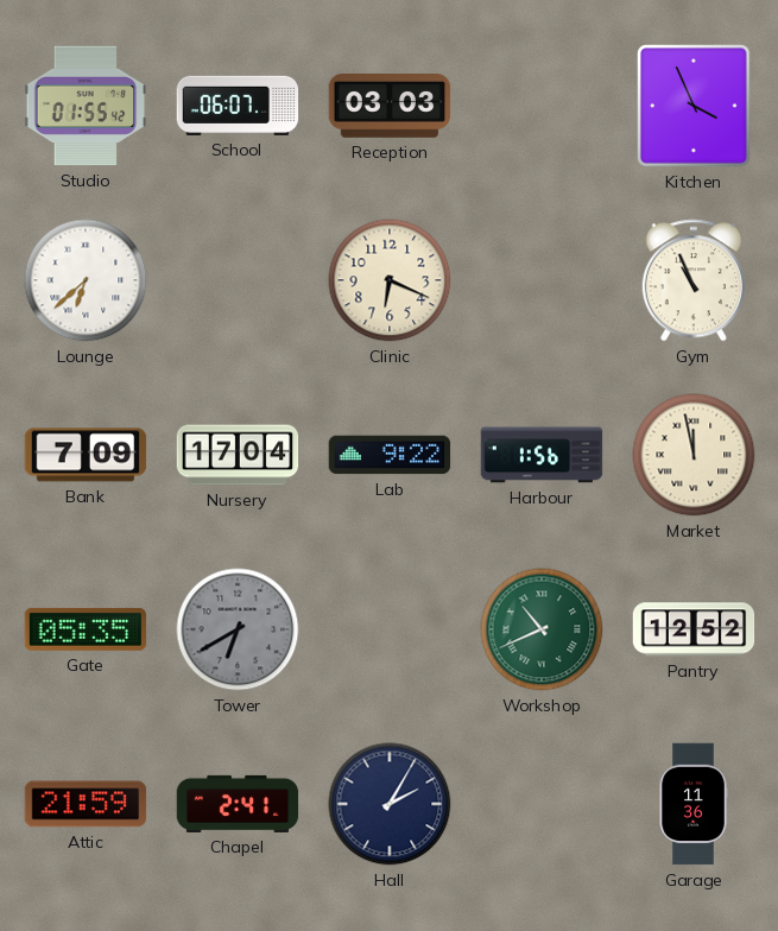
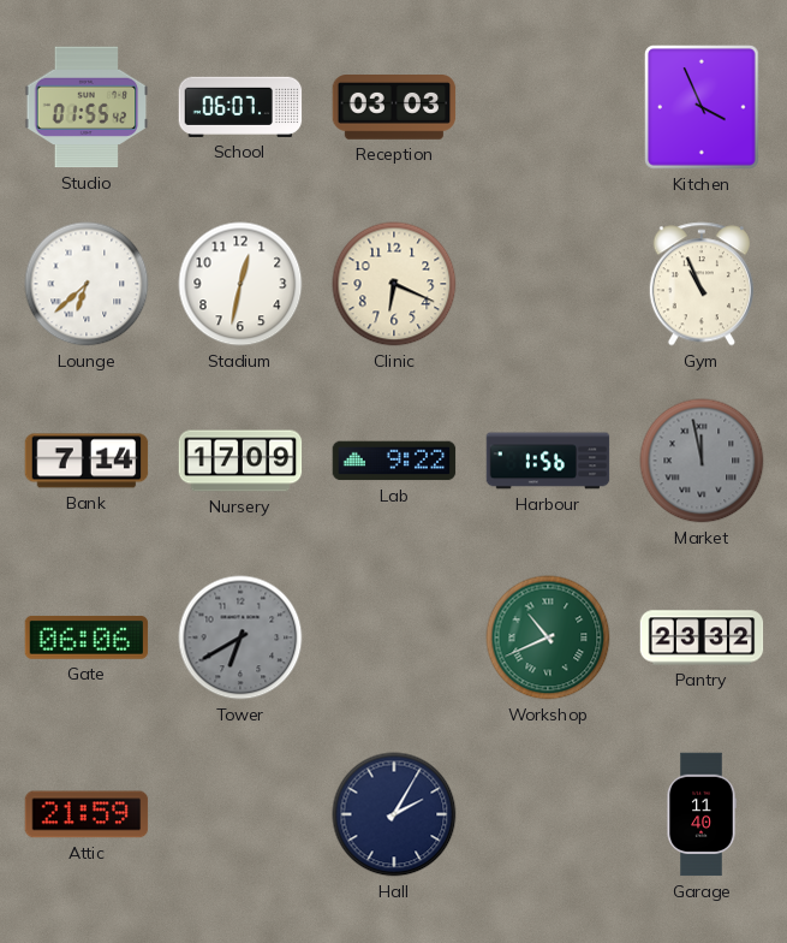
Stadium: none -> 12:32 (240, 284)
Bank: 7:09 -> 7:14 (87, 461)
Nursery: 17:04 -> 17:09 (240, 461)
Market dial: cream -> grey (702, 461)
Gate: 05:35 -> 06:06 (87, 637)
Pantry: 12:52 -> 23:32 (702, 637)
Chapel: 2:41 -> none (238, 804)
Garage: 11:36 -> 11:40 (702, 814)
